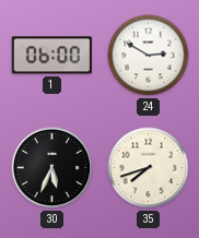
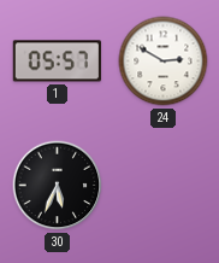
1: 06:00 -> 05:57 (57, 62)
35: 7:42 -> none (149, 168)
